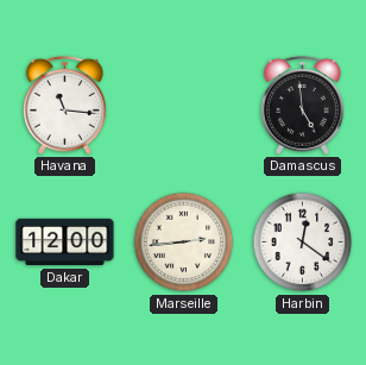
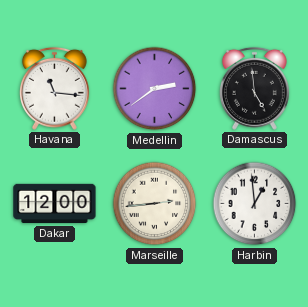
Medellin: none -> 2:39 (155, 89)
Harbin: 12:21 -> 12:59 (255, 204)
